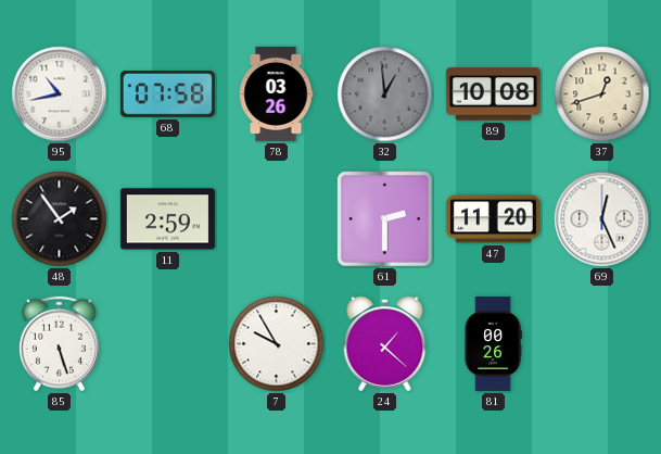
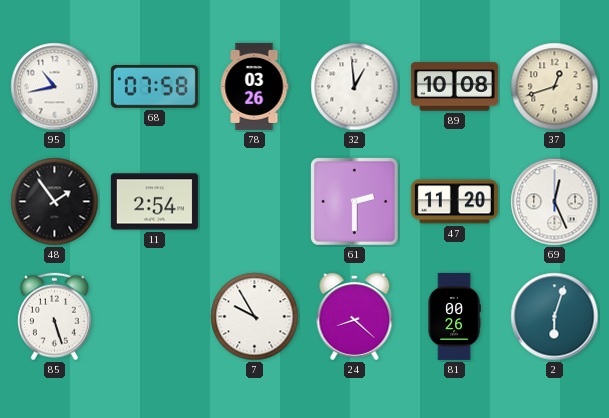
32 dial: grey -> white (355, 87)
11: 2:59 -> 2:54 (154, 202)
24: 1:22 -> 8:22 (355, 316)
2: none -> 6:03 (555, 317)
